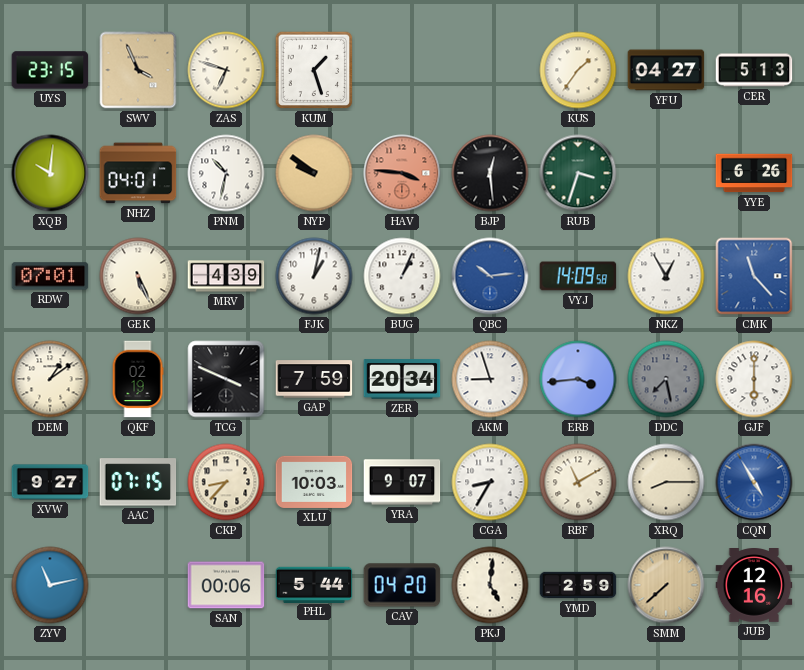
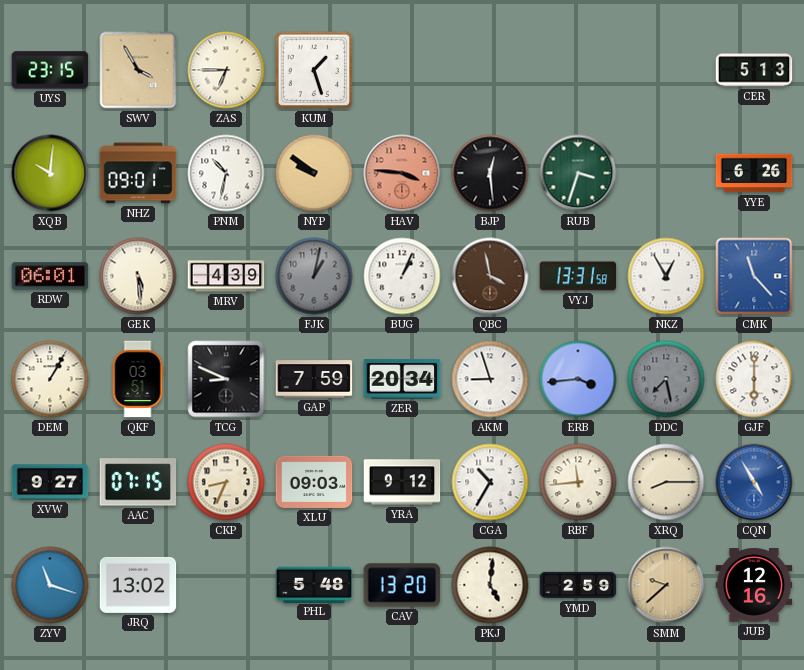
SWV: 3:56 -> 3:55 (138, 70)
ZAS: 6:48 -> 6:45 (226, 70)
KUS: 1:36 -> none (578, 70)
YFU: 04:27 -> none (666, 70)
NHZ: 04:01 -> 09:01 (138, 173)
RDW: 07:01 -> 06:01 (50, 276)
GEK: 5:26 -> 5:29 (138, 276)
FJK dial: white -> grey (314, 276)
QBC: 10:14 -> 3:58 (490, 276)
QBC dial: blue -> brown (490, 276)
VYJ: 14:09 -> 13:31 (578, 276)
DEM: 1:09 -> 1:05 (50, 379)
QKF: 02:19 -> 03:51 (138, 379)
TCG: 3:49 -> 8:49 (226, 379)
CKP: 8:37 -> 8:34 (226, 482)
XLU: 10:03 -> 09:03 (314, 482)
YRA: 9:07 -> 9:12 (402, 482)
CGA: 8:35 -> 10:35 (490, 482)
RBF: 11:10 -> 11:44 (578, 482)
ZYV: 11:13 -> 11:18 (50, 585)
JRQ: none -> 13:02 (138, 585)
SAN: 00:06 -> none (226, 585)
PHL: 5:44 -> 5:48 (314, 584)
CAV: 04:20 -> 13:20 (402, 585)
SMM: 7:38 -> 9:38 (666, 585)
